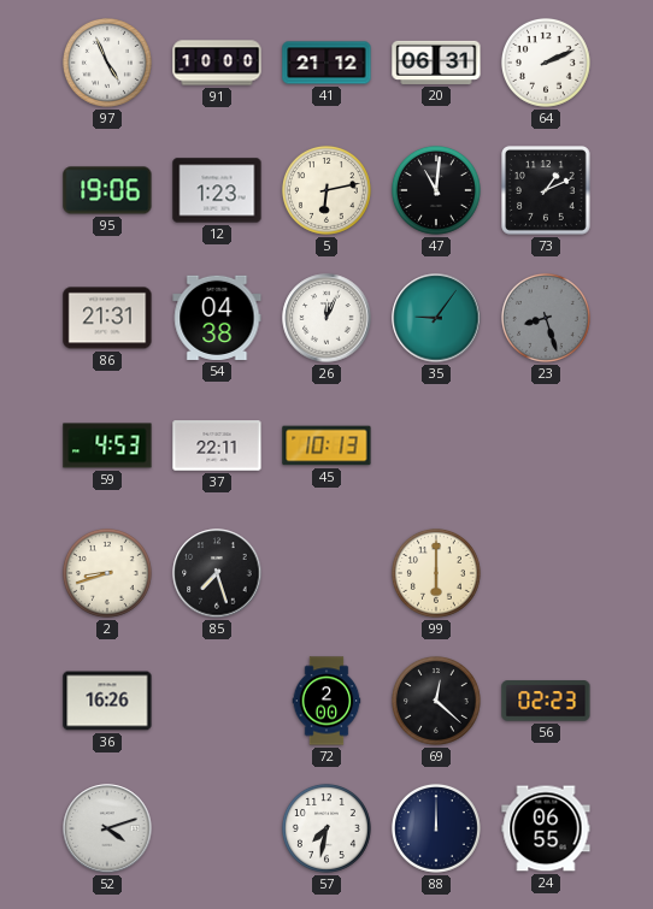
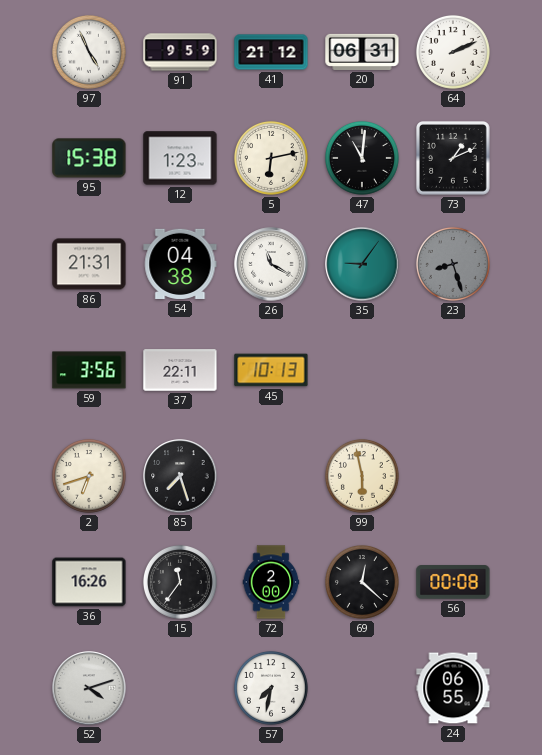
91: 10:00 -> 9:59 (180, 52)
95: 19:06 -> 15:38 (89, 158)
26: 12:04 -> 11:20 (271, 264)
59: 4:53 -> 3:56 (89, 370)
2: 8:42 -> 6:42 (89, 476)
99: 6:00 -> 5:58 (362, 476)
15: none -> 11:36 (180, 582)
56: 02:23 -> 00:08 (453, 582)
88: 12:00 -> none (436, 828)
